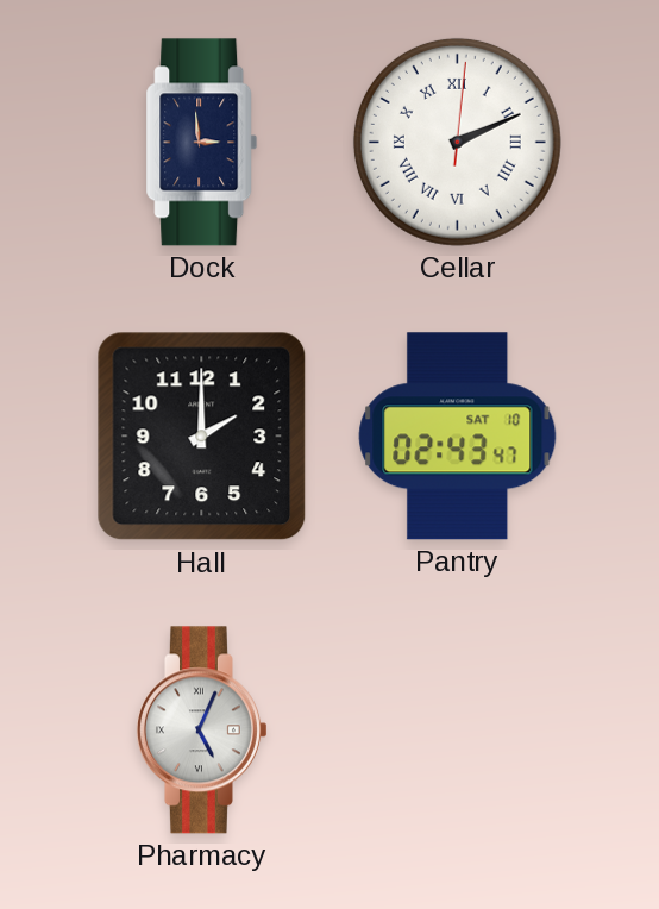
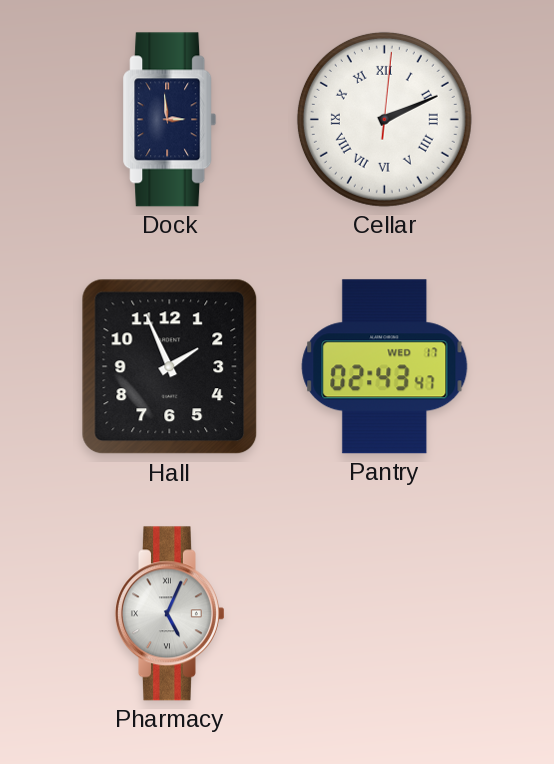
Hall: 2:00 -> 1:56 (170, 367)
Pantry date: SAT 10 -> WED 17 (385, 367)
